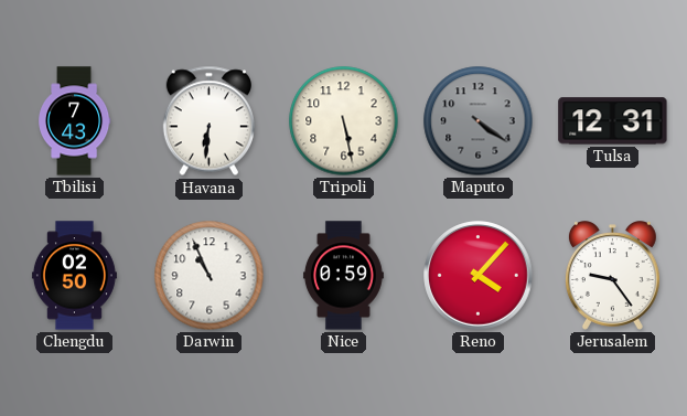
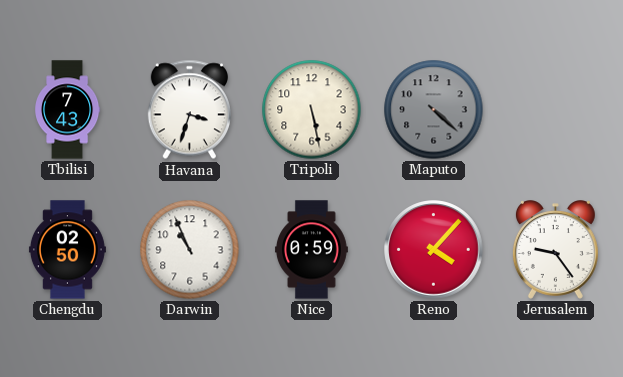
Havana: 6:31 -> 3:33 (189, 110)
Maputo: 4:21 -> 4:22 (434, 110)
Tulsa: 12:31 -> none (613, 121)
